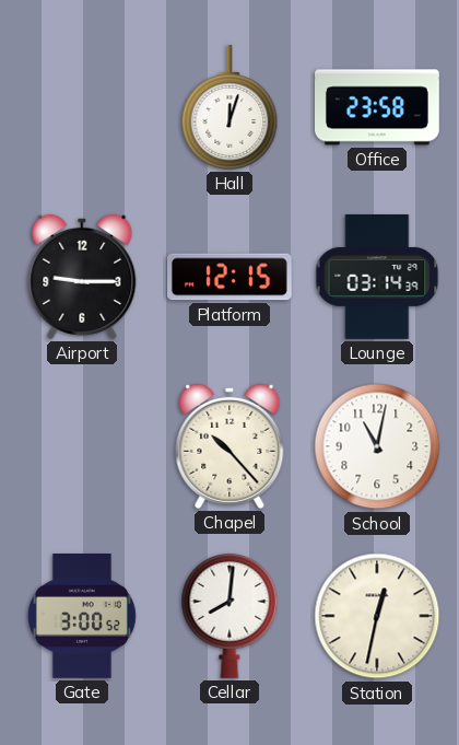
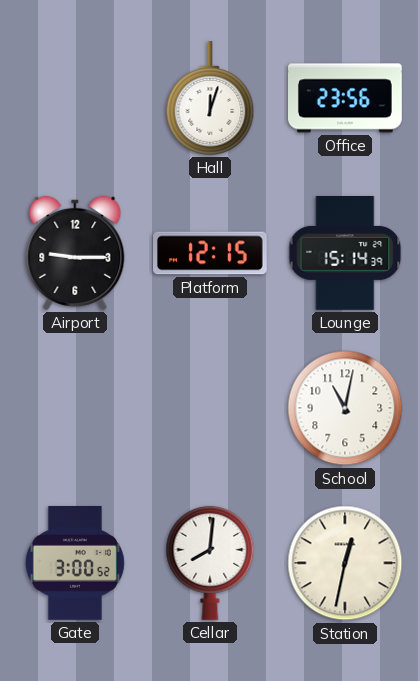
Office: 23:58 -> 23:56 (346, 98)
Lounge: 03:14 -> 15:14 (345, 254)
Chapel: 10:23 -> none (229, 446)
